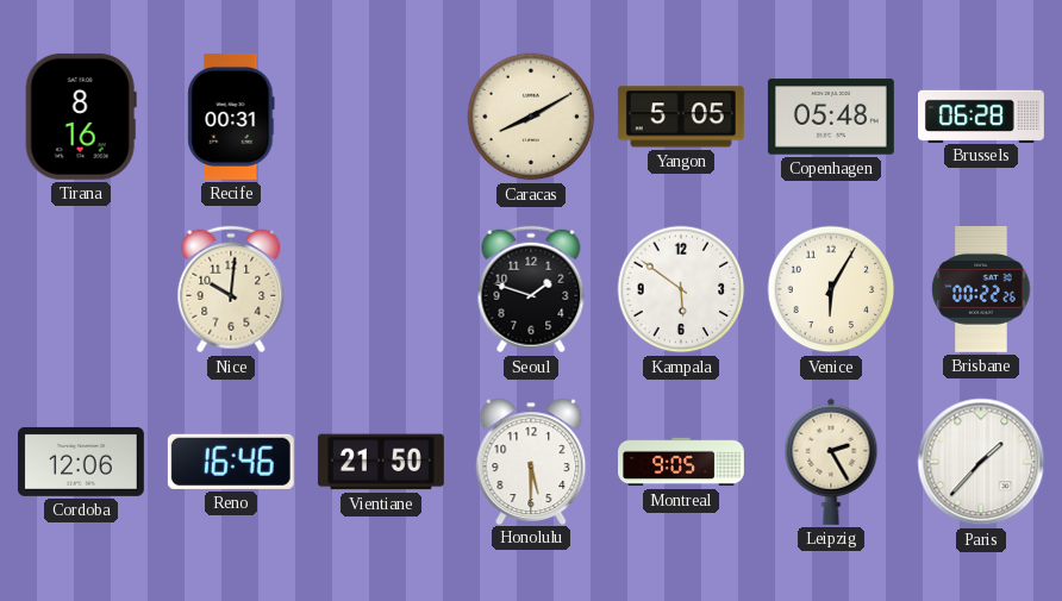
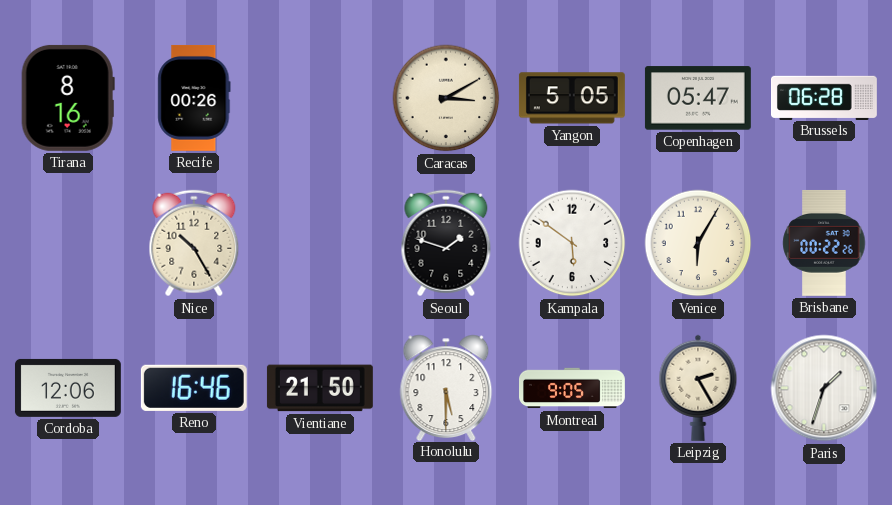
Recife: 00:31 -> 00:26 (194, 98)
Caracas: 8:10 -> 3:10 (446, 98)
Copenhagen: 05:48 -> 05:47 (698, 98)
Nice: 10:01 -> 10:25 (194, 243)
Paris: 1:37 -> 1:33 (824, 388)
